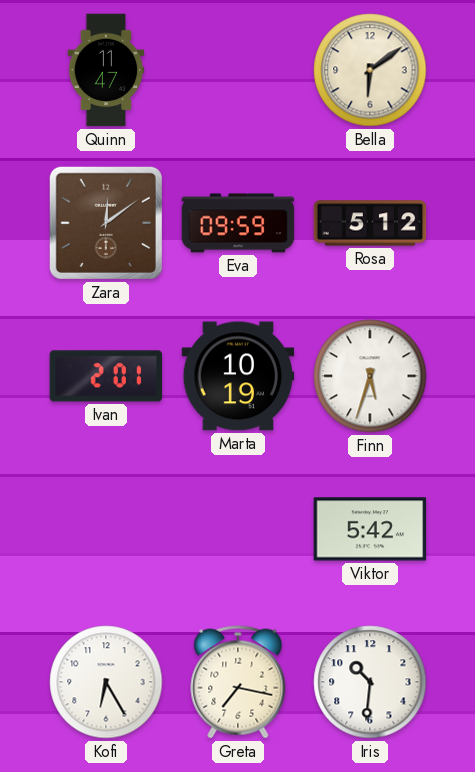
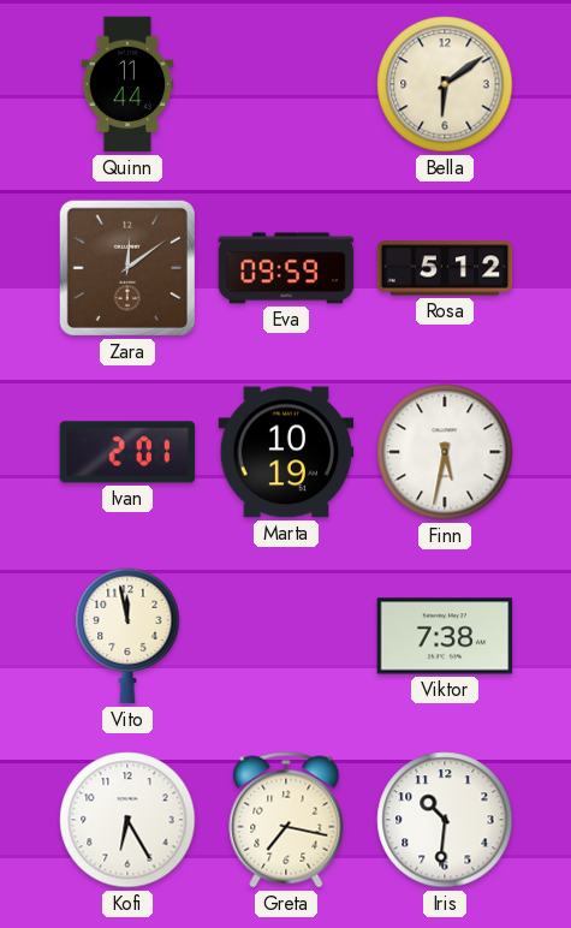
Quinn: 11:47 -> 11:44 (127, 84)
Finn: 5:33 -> 5:32 (445, 452)
Vito: none -> 11:58 (127, 636)
Viktor: 5:42 -> 7:38 (445, 636)
